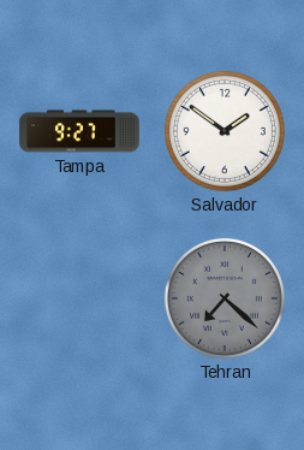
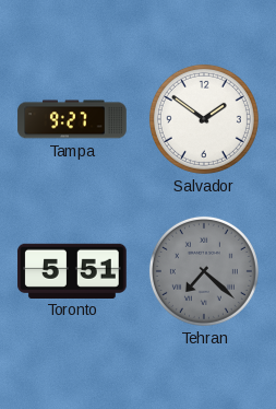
Toronto: none -> 5:51 (72, 270)
